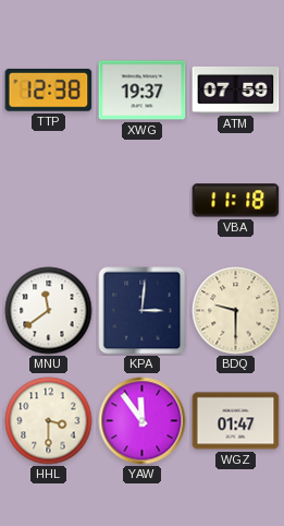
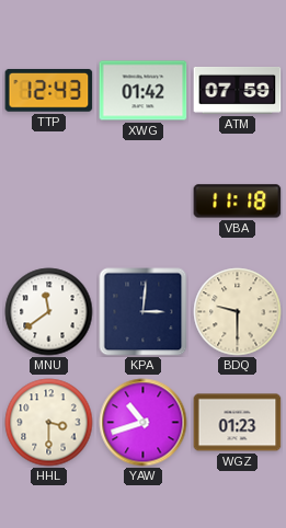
TTP: 12:38 -> 12:43 (49, 90)
XWG: 19:37 -> 01:42 (144, 91)
YAW: 11:54 -> 10:42 (144, 423)
WGZ: 01:47 -> 01:23 (238, 423)
